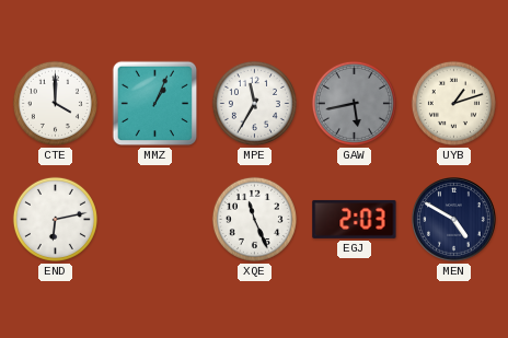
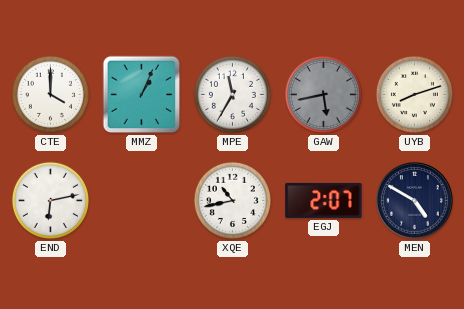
UYB: 1:12 -> 8:12 (414, 94)
XQE: 11:26 -> 10:43 (232, 200)
EGJ: 2:03 -> 2:07 (324, 200)
